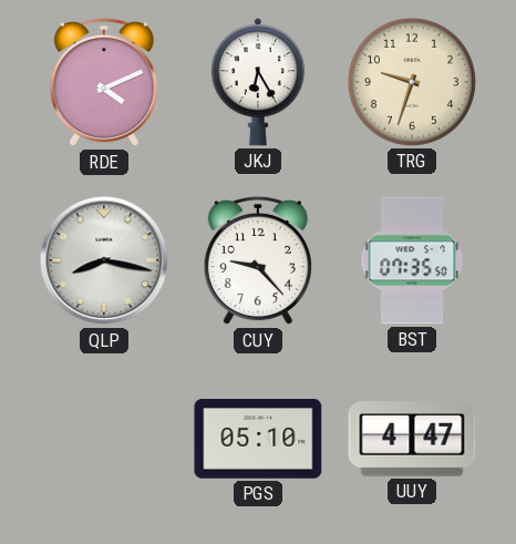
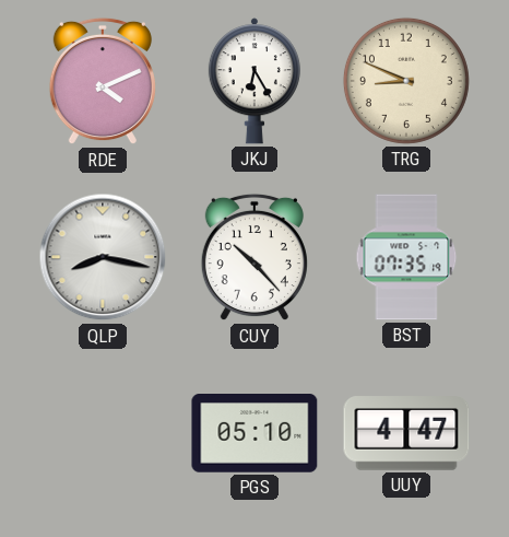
TRG: 9:33 -> 8:49 (406, 81)
CUY: 9:23 -> 10:23 (254, 257)
BST: 07:35:50 -> 07:35:19 (406, 257)
